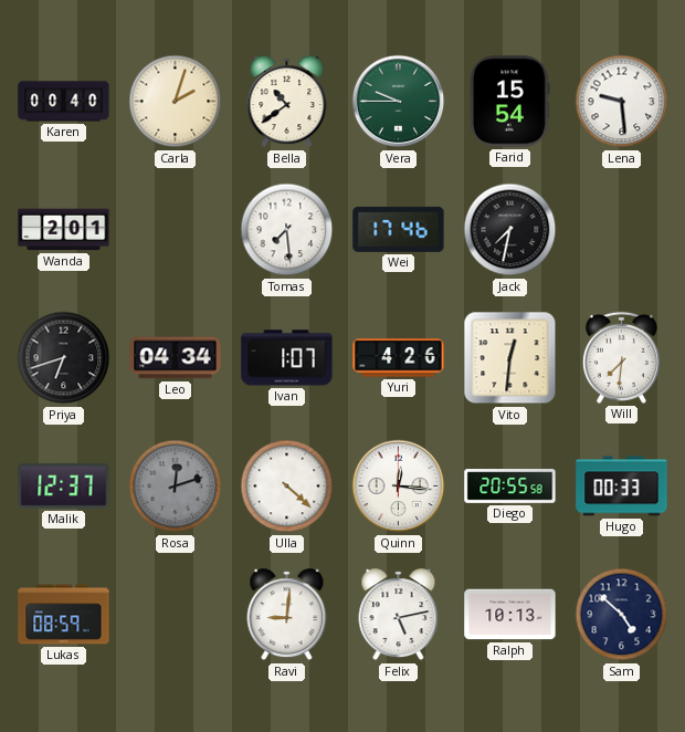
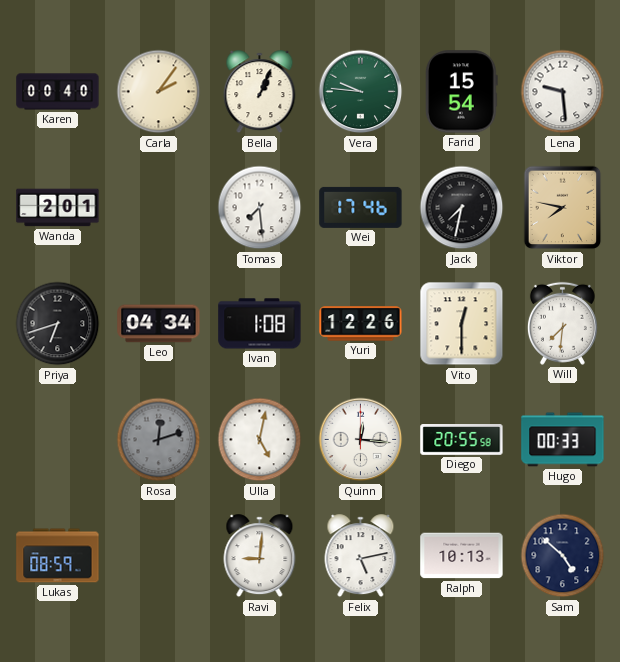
Carla: 2:03 -> 2:06 (159, 92)
Bella: 10:39 -> 1:04 (260, 92)
Vera: 9:45 -> 9:46 (361, 92)
Viktor: none -> 7:47 (563, 208)
Ivan: 1:07 -> 1:08 (260, 324)
Yuri: 4:26 -> 12:26 (361, 324)
Vito: 12:31 -> 12:30 (462, 324)
Malik: 12:37 -> none (64, 485)
Ulla: 4:22 -> 5:02 (260, 440)
